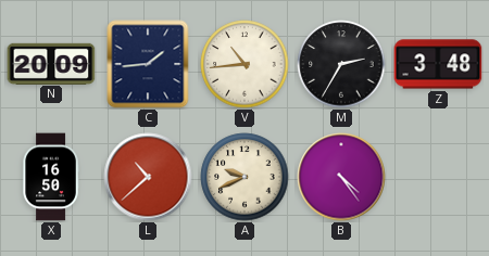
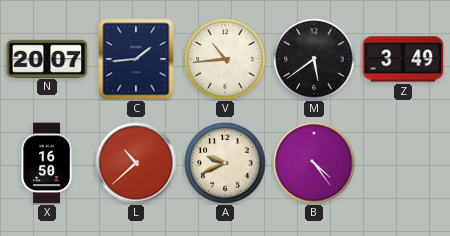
N: 20:09 -> 20:07 (47, 58)
M: 2:35 -> 5:39 (314, 59)
Z: 3:48 -> 3:49 (403, 59)
